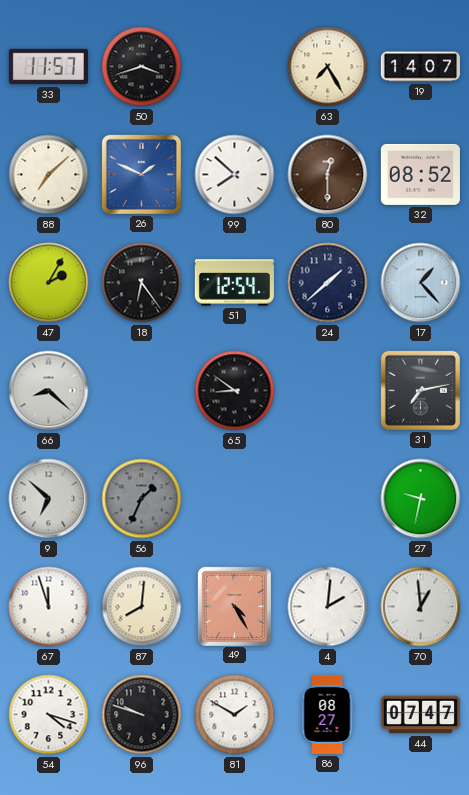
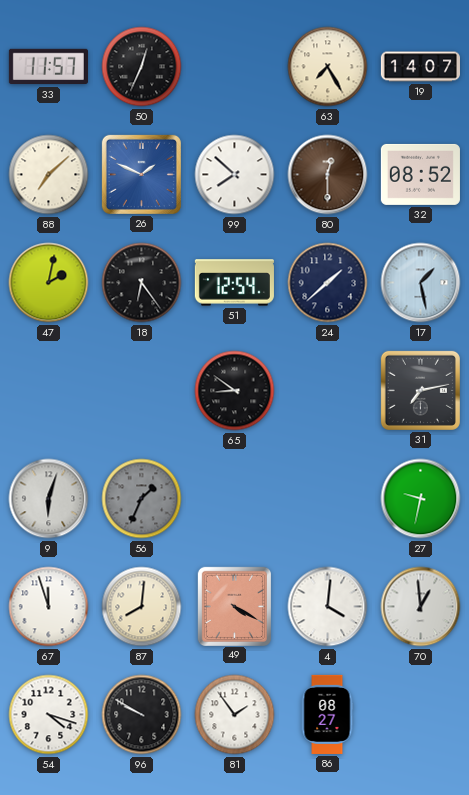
50: 3:42 -> 12:34 (142, 67)
47: 2:05 -> 2:02 (49, 283)
17: 1:23 -> 1:28 (421, 283)
66: 8:22 -> none (49, 391)
9: 6:52 -> 6:03 (49, 499)
49: 4:25 -> 4:20 (234, 606)
4: 2:01 -> 4:01 (328, 607)
96: 9:48 -> 9:50 (142, 715)
81: 1:50 -> 1:54 (235, 715)
44: 07:47 -> none (420, 715)
